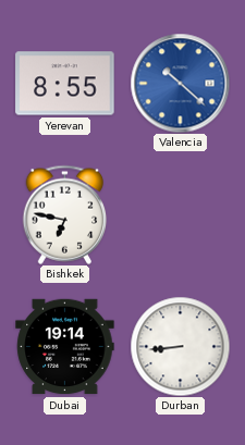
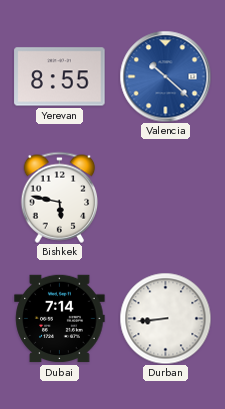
Bishkek: 6:47 -> 5:47 (60, 197)
Dubai: 19:14 -> 7:14 (60, 319)
